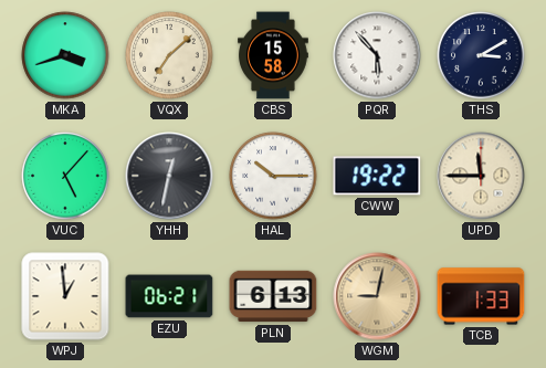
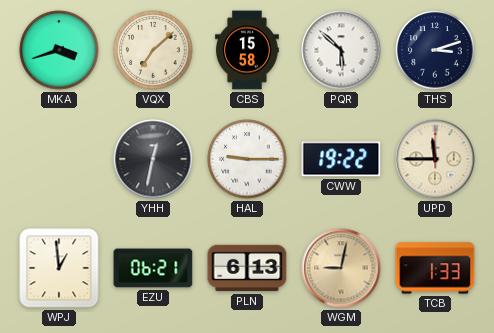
PQR: 5:53 -> 5:52 (341, 50)
THS: 3:10 -> 3:12 (435, 50)
VUC: 5:07 -> none (65, 176)
HAL: 10:15 -> 9:15 (247, 159)
